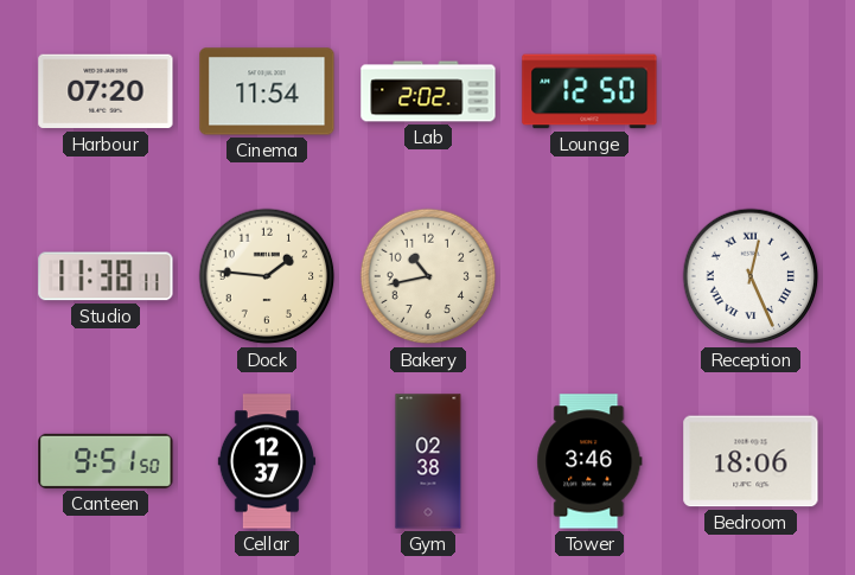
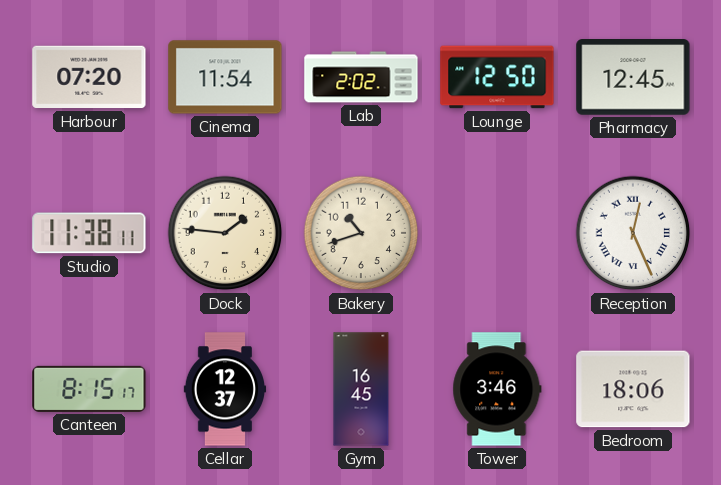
Pharmacy: none -> 12:45 (633, 77)
Bakery: 10:43 -> 10:42 (361, 233)
Canteen: 9:51 -> 8:15 (89, 389)
Gym: 02:38 -> 16:45 (361, 389)
